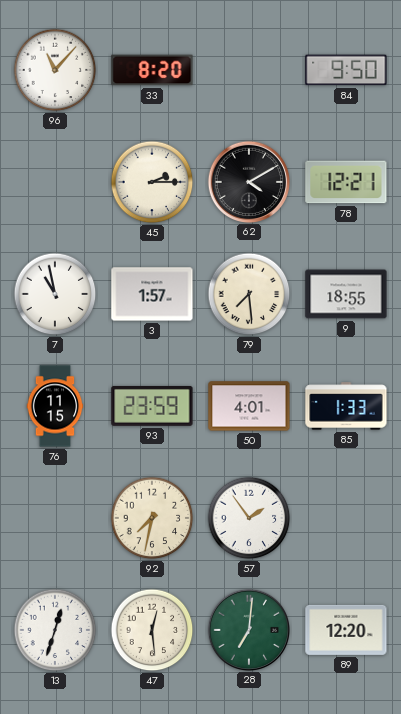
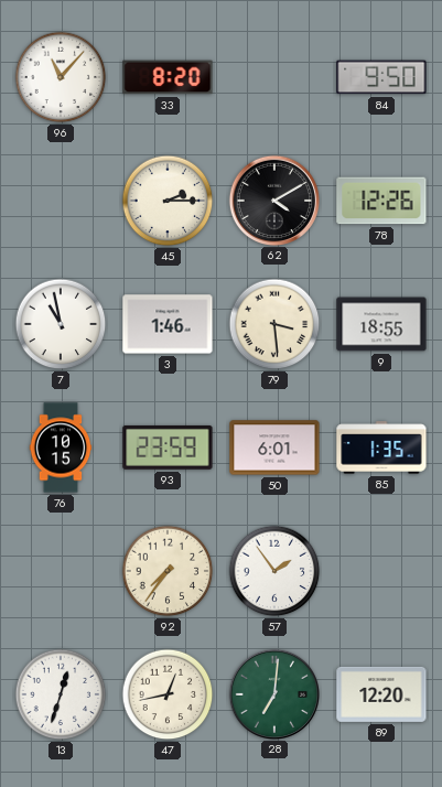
78: 12:21 -> 12:26 (381, 201)
3: 1:57 -> 1:46 (168, 324)
79: 7:29 -> 3:29 (274, 324)
76: 11:15 -> 10:15 (61, 448)
50: 4:01 -> 6:01 (274, 448)
85: 1:33 -> 1:35 (381, 448)
92: 7:32 -> 7:36 (168, 571)
47: 12:29 -> 12:43 (168, 694)
